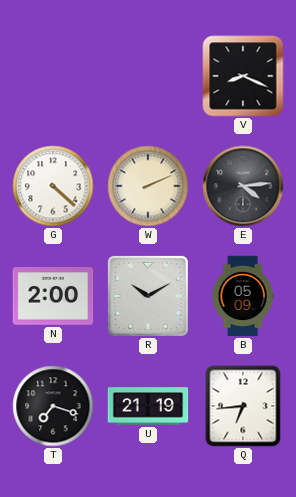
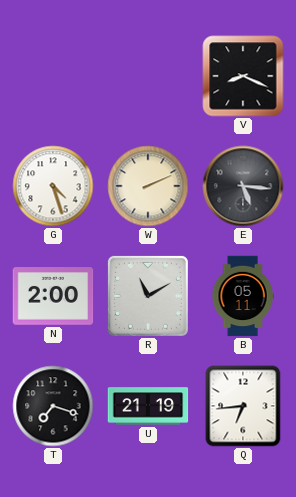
G: 4:22 -> 4:27 (53, 186)
E: 4:14 -> 5:16 (243, 186)
R: 10:10 -> 11:10 (148, 296)
B: 05:09 -> 05:11 (243, 296)
